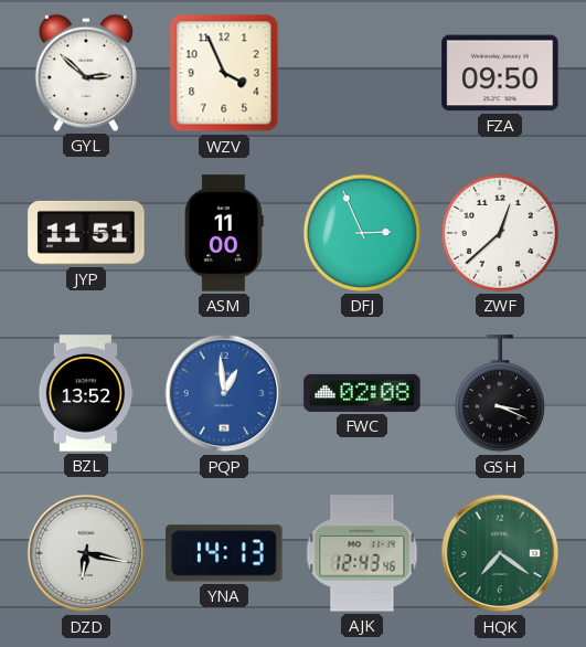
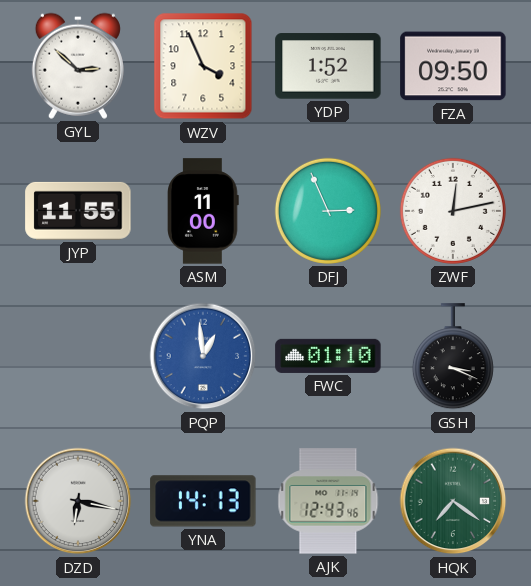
YDP: none -> 1:52 (328, 66)
JYP: 11:51 -> 11:55 (78, 211)
ZWF: 12:38 -> 12:13 (453, 211)
BZL: 13:52 -> none (86, 393)
FWC: 02:08 -> 01:10 (328, 356)
